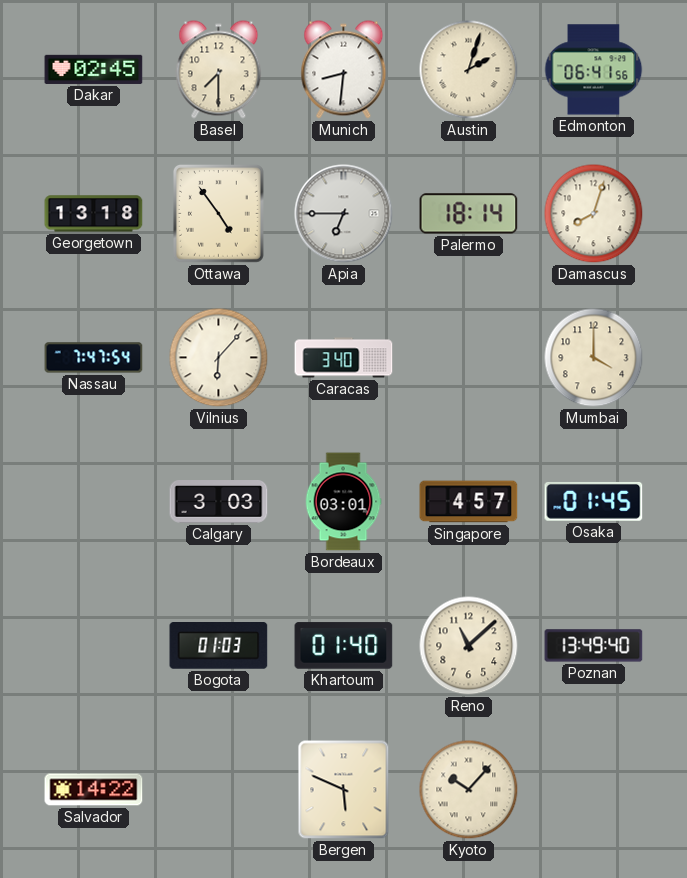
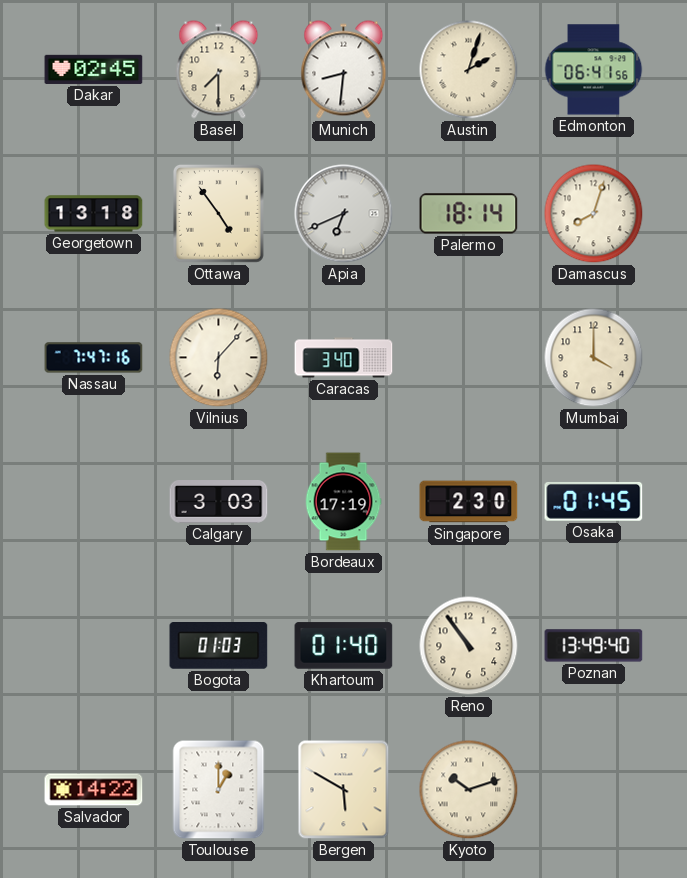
Apia: 6:45 -> 6:41 (344, 214)
Nassau: 7:47:54 -> 7:47:16 (94, 358)
Bordeaux: 03:01 -> 17:19 (343, 502)
Singapore: 4:57 -> 2:30 (469, 502)
Reno: 11:08 -> 10:54 (469, 646)
Toulouse: none -> 1:00 (219, 790)
Bergen: 5:49 -> 5:50 (344, 790)
Kyoto: 10:07 -> 10:12 (469, 790)
